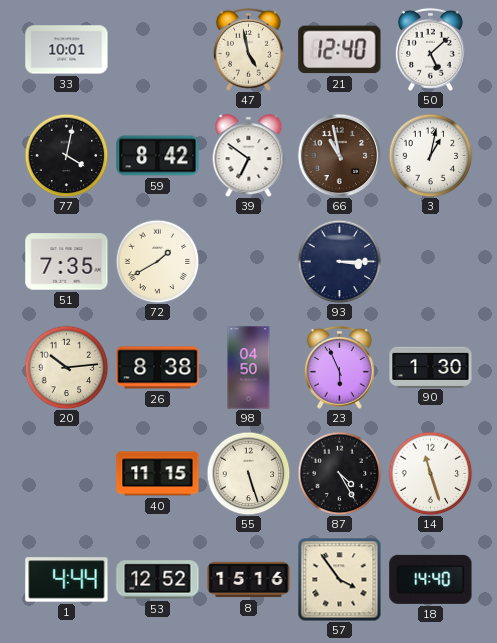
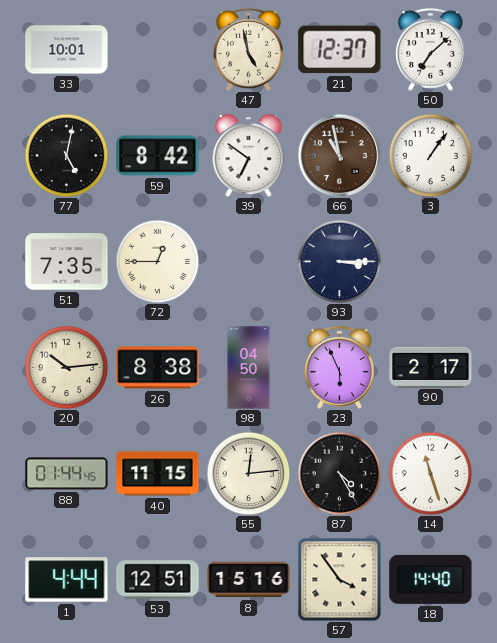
21: 12:40 -> 12:37 (340, 50)
50: 5:08 -> 7:08 (430, 49)
77: 4:02 -> 5:02 (66, 155)
3: 1:02 -> 1:06 (430, 155)
72: 1:40 -> 12:45 (157, 261)
90: 1:30 -> 2:17 (431, 367)
88: none -> 01:44 (67, 474)
55: 5:27 -> 12:14 (248, 473)
53: 12:52 -> 12:51 (158, 580)
